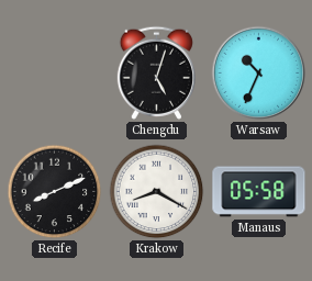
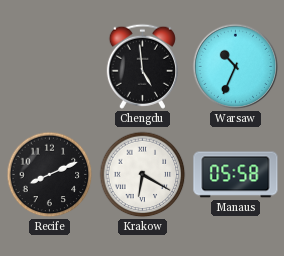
Chengdu: 5:03 -> 4:59 (142, 66)
Krakow: 8:20 -> 6:20 (143, 175)
